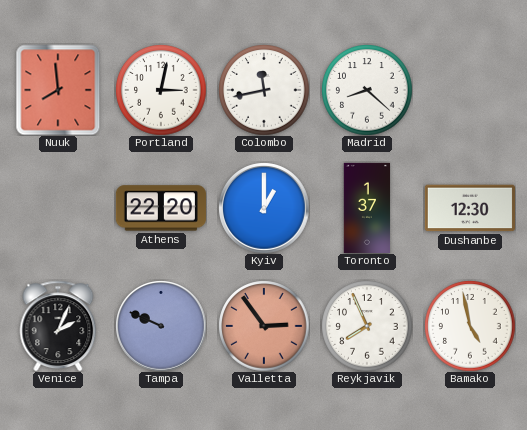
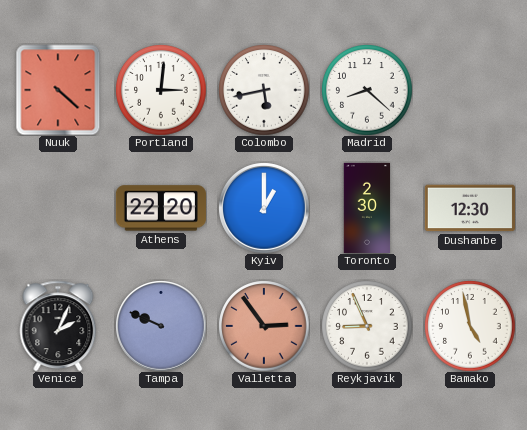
Nuuk: 7:59 -> 4:22 (58, 90)
Portland: 3:02 -> 3:01 (161, 90)
Colombo: 11:43 -> 5:43 (264, 90)
Toronto: 1:37 -> 2:30 (367, 208)
Reykjavik: 7:56 -> 8:56 (367, 326)
